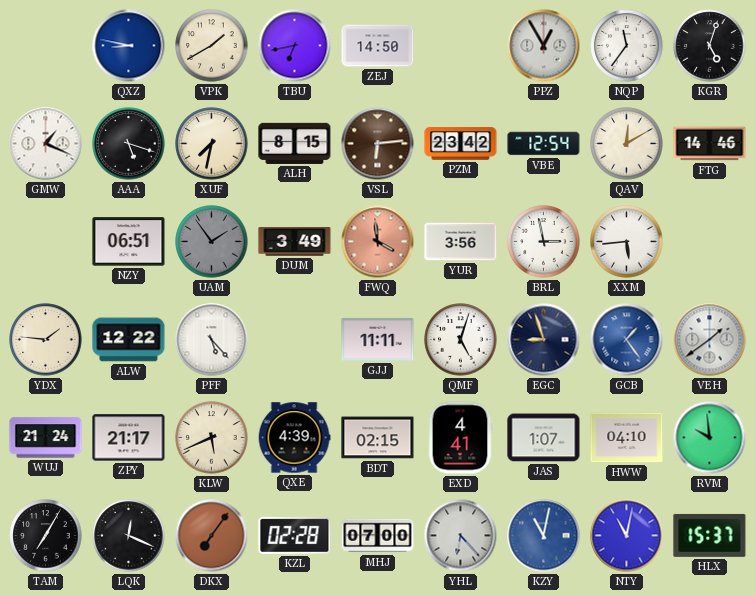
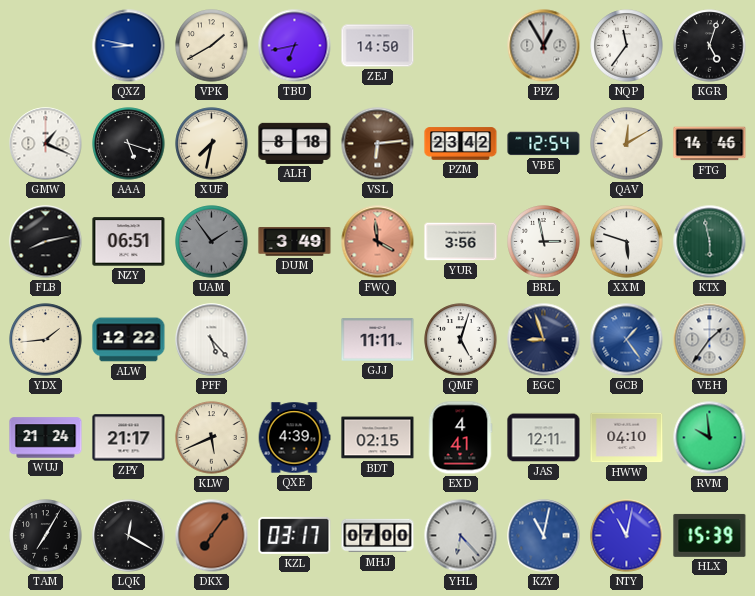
ALH: 8:15 -> 8:18 (295, 143)
FLB: none -> 8:13 (46, 242)
XXM: 5:44 -> 5:48 (627, 242)
KTX: none -> 5:58 (710, 242)
YDX: 1:46 -> 1:44 (46, 340)
VEH: 1:39 -> 1:36 (710, 340)
JAS: 1:07 -> 12:11 (544, 438)
LQK: 12:19 -> 12:20 (129, 536)
KZL: 02:28 -> 03:17 (295, 535)
HLX: 15:37 -> 15:39 (710, 535)
